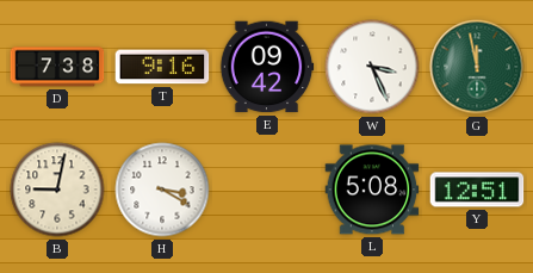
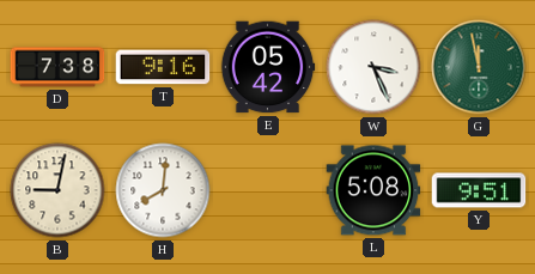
E: 09:42 -> 05:42 (268, 67)
H: 3:20 -> 8:01 (163, 190)
Y: 12:51 -> 9:51 (479, 190)
